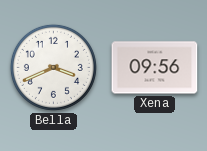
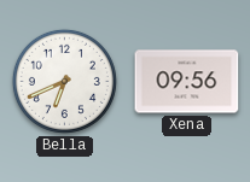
Bella: 3:41 -> 6:41 (64, 81)
